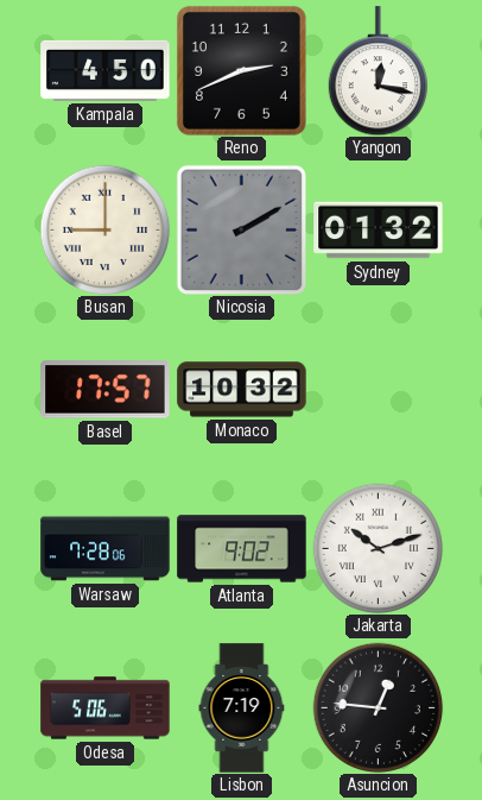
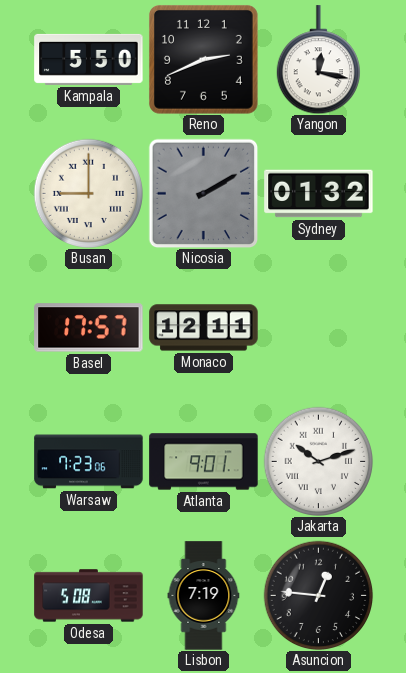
Kampala: 4:50 -> 5:50 (89, 59)
Monaco: 10:32 -> 12:11 (204, 328)
Warsaw: 7:28 -> 7:23 (89, 462)
Atlanta: 9:02 -> 9:01 (204, 462)
Odesa: 5:06 -> 5:08 (89, 596)
